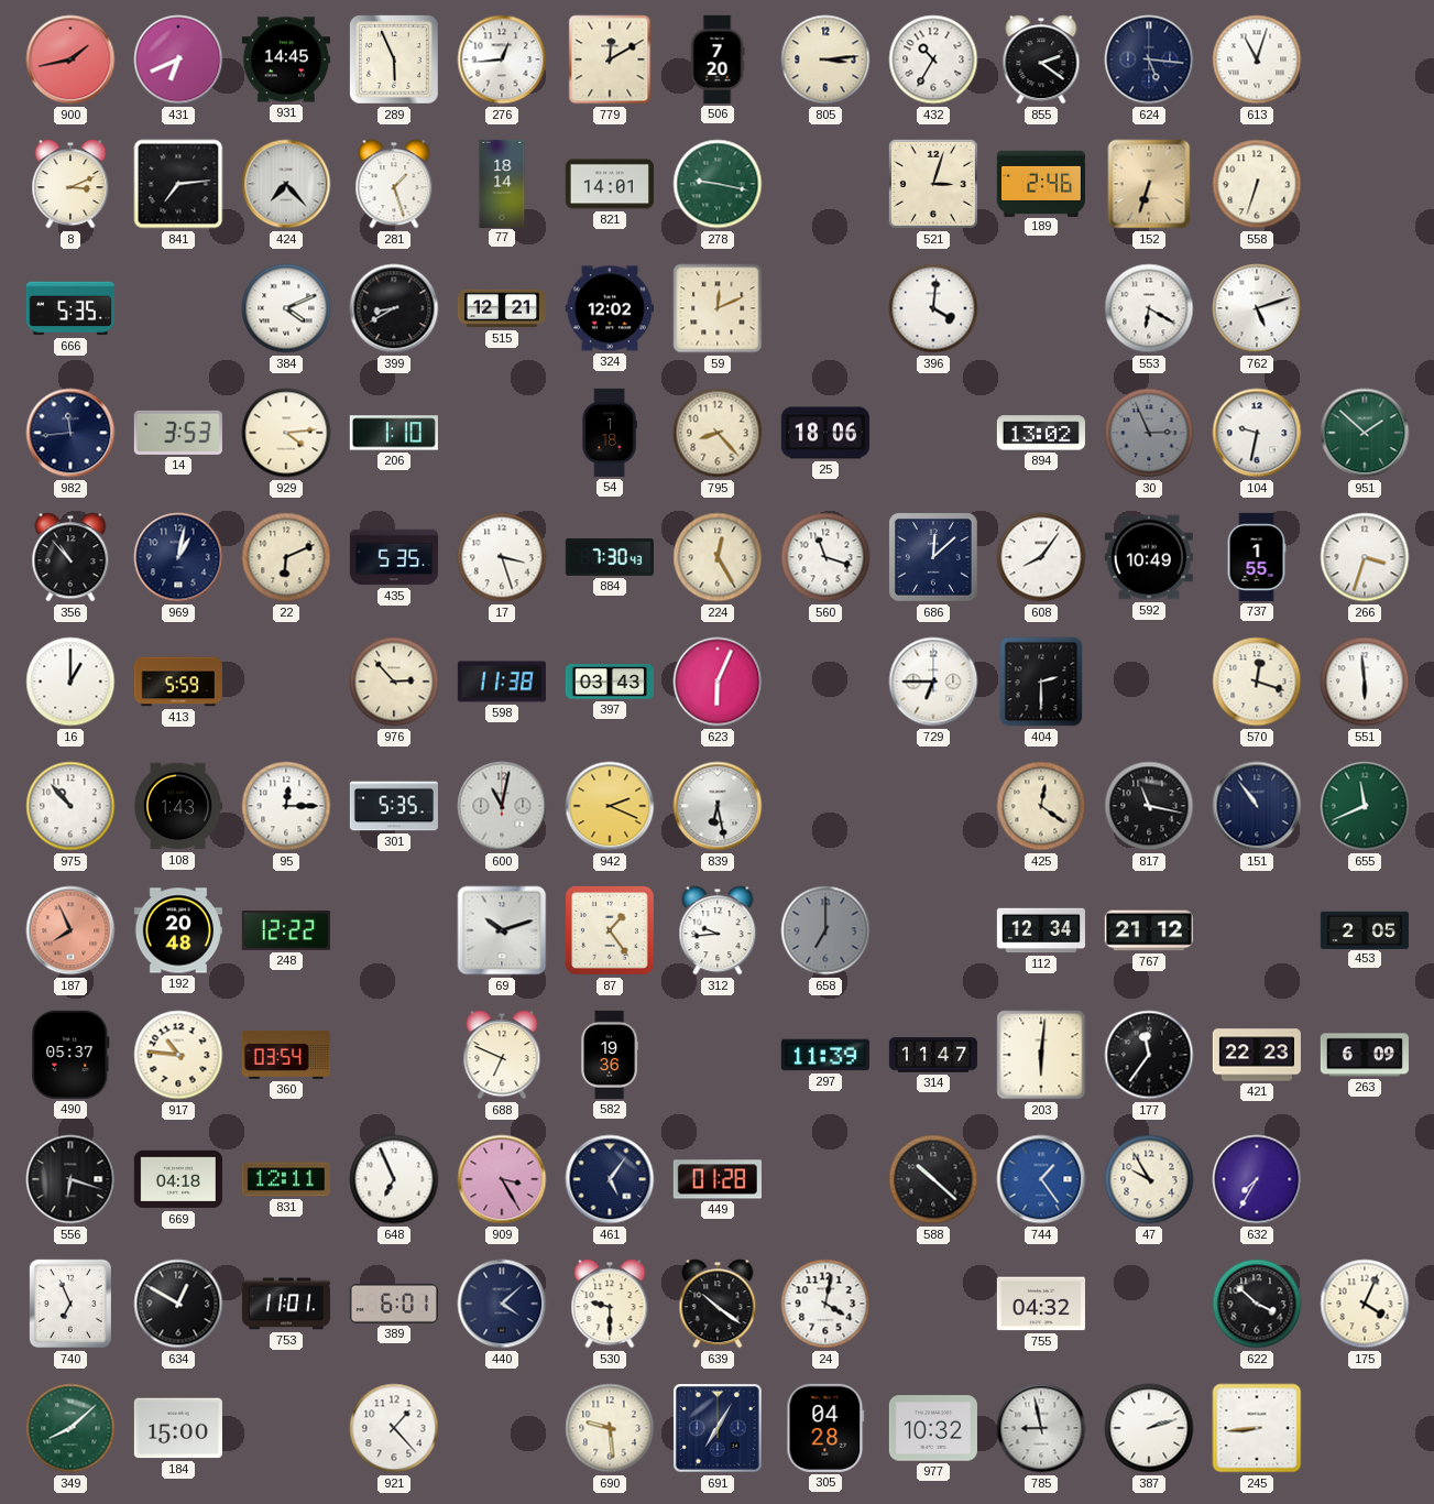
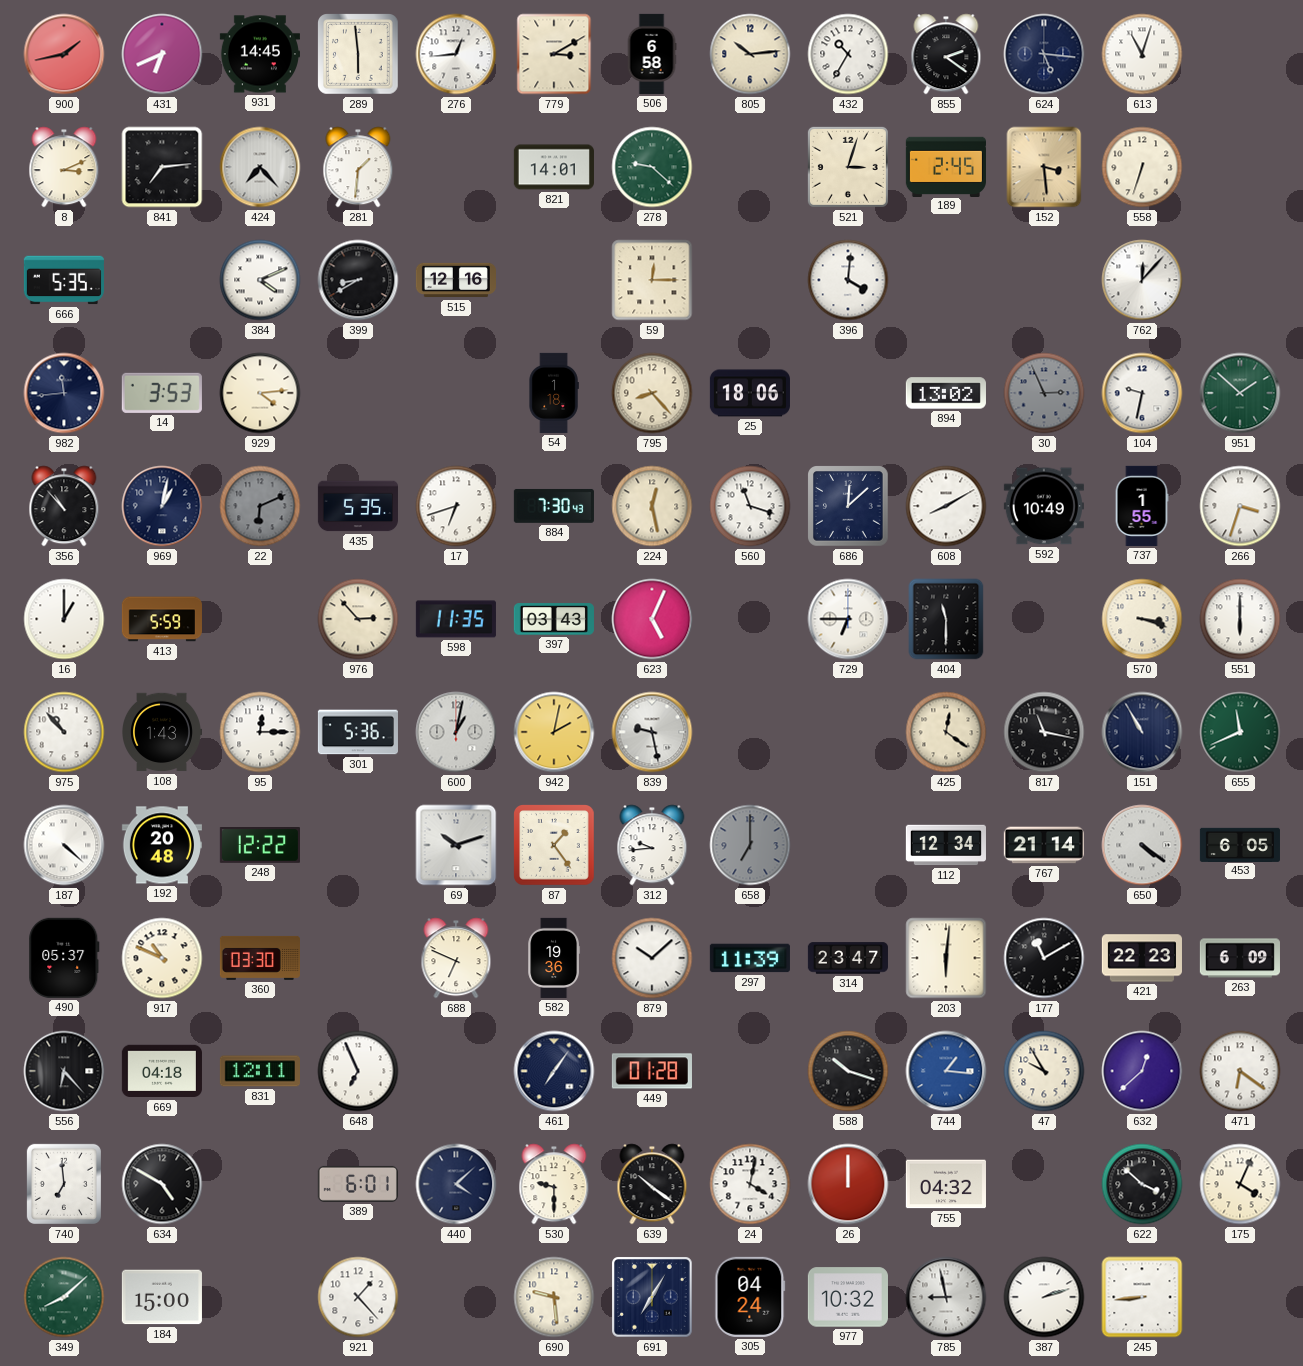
289: 5:56 -> 5:59 (359, 55)
779: 12:10 -> 3:10 (554, 54)
506: 7:20 -> 6:58 (652, 54)
805: 3:14 -> 10:14 (750, 54)
281: 1:27 -> 1:31 (358, 167)
77: 18:14 -> none (502, 183)
278: 9:17 -> 9:22 (652, 167)
189: 2:46 -> 2:45 (946, 166)
152: 6:33 -> 3:29 (1044, 167)
515: 12:21 -> 12:16 (455, 280)
324: 12:02 -> none (610, 308)
59: 12:11 -> 12:15 (652, 280)
553: 6:20 -> none (1149, 308)
762: 5:12 -> 12:07 (1142, 280)
206: 1:10 -> none (394, 433)
22 dial: cream -> grey (260, 506)
17: 3:27 -> 6:42 (456, 506)
224: 12:25 -> 12:28 (652, 506)
608: 8:06 -> 8:10 (946, 506)
598: 11:38 -> 11:35 (456, 619)
623: 6:04 -> 5:04 (652, 619)
404: 2:30 -> 11:30 (946, 619)
570: 12:18 -> 3:18 (1142, 619)
551: 5:59 -> 6:00 (1240, 619)
301: 5:35 -> 5:36 (358, 732)
600: 11:02 -> 1:02 (456, 732)
942: 2:19 -> 2:02 (554, 732)
839: 6:28 -> 9:28 (652, 732)
151: 10:54 -> 10:55 (1142, 732)
187: 7:56 -> 4:22 (64, 845)
187 dial: salmon -> white (64, 845)
767: 21:12 -> 21:14 (1044, 845)
650: none -> 4:21 (1142, 845)
453: 2:05 -> 6:05 (1240, 844)
917: 10:46 -> 10:49 (162, 958)
360: 03:54 -> 03:30 (260, 958)
879: none -> 10:08 (652, 958)
314: 11:47 -> 23:47 (847, 958)
177: 11:36 -> 11:10 (1044, 958)
556: 6:18 -> 6:23 (64, 1071)
909: 3:25 -> none (502, 1179)
461: 5:06 -> 7:06 (554, 1071)
588: 10:22 -> 10:18 (848, 1071)
744: 1:24 -> 1:16 (946, 1071)
632: 7:35 -> 12:38 (1142, 1071)
471: none -> 6:21 (1240, 1071)
740: 6:56 -> 6:59 (64, 1184)
634: 12:50 -> 4:50 (162, 1184)
753: 11:01 -> none (286, 1304)
26: none -> 12:00 (848, 1184)
305: 04:28 -> 04:24 (750, 1297)
